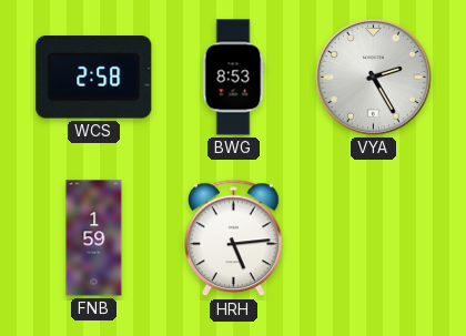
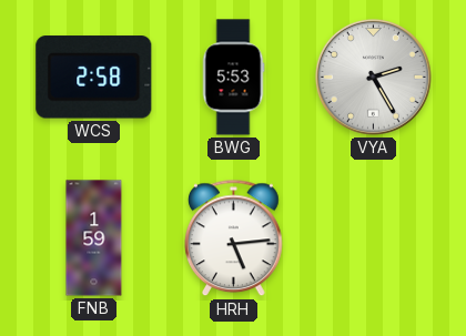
BWG: 8:53 -> 5:53 (233, 78)
